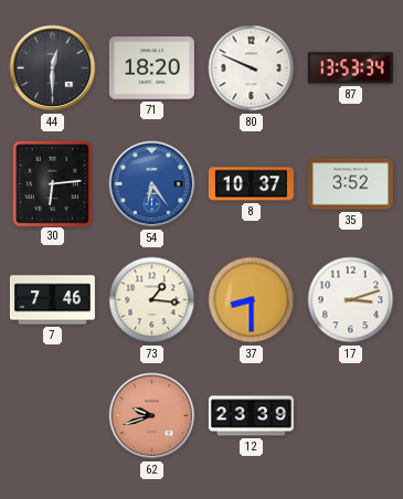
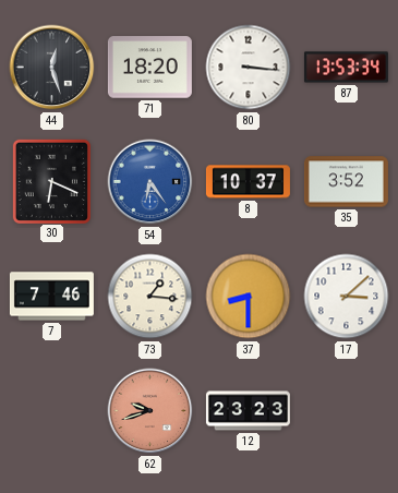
44: 12:30 -> 12:27 (52, 68)
80: 9:49 -> 3:16 (249, 68)
30: 6:14 -> 6:19 (51, 181)
17: 3:12 -> 3:08 (347, 297)
12: 23:39 -> 23:23 (248, 411)
